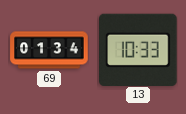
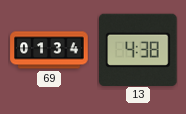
13: 10:33 -> 4:38 (139, 49)
